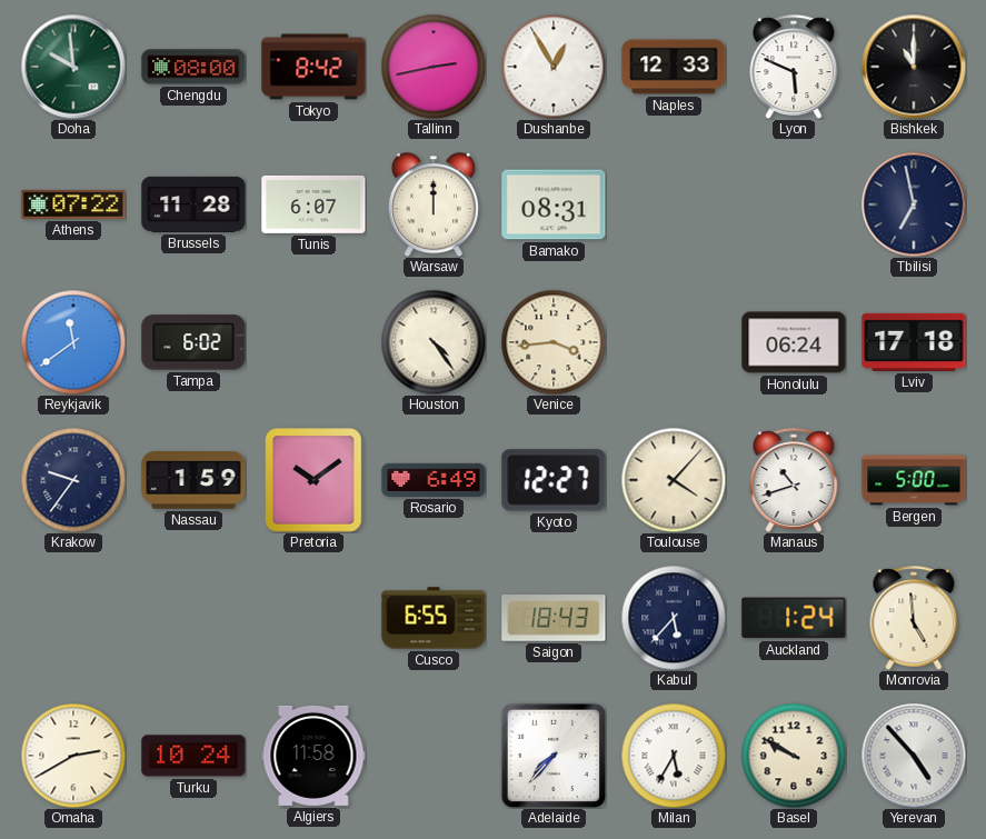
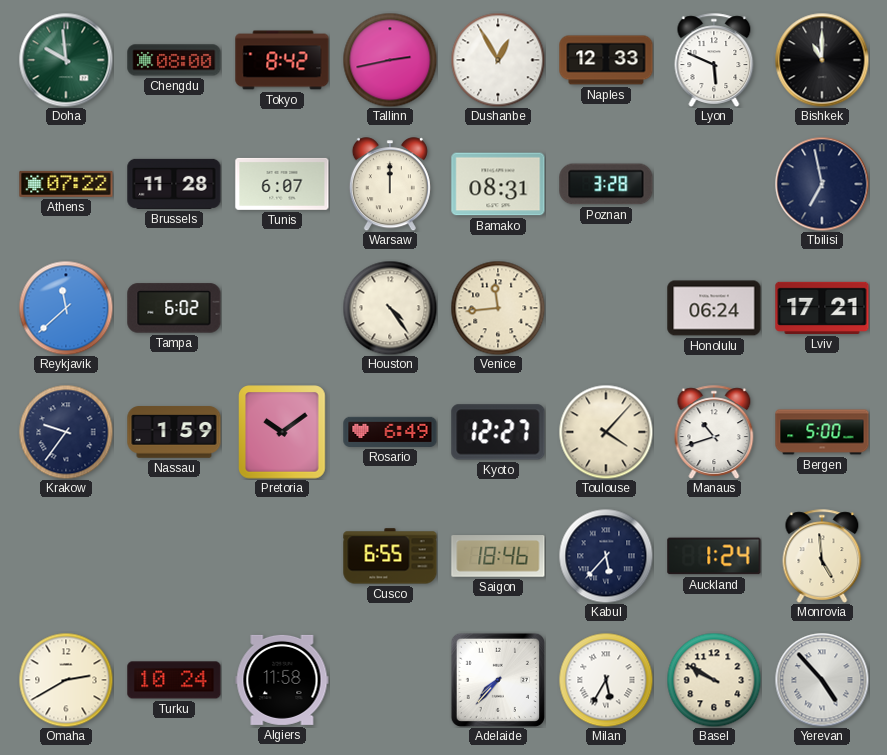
Poznan: none -> 3:28 (606, 184)
Reykjavik: 11:39 -> 11:38 (66, 308)
Venice: 3:44 -> 11:44 (498, 308)
Lviv: 17:18 -> 17:21 (822, 308)
Saigon: 18:43 -> 18:46 (498, 556)
